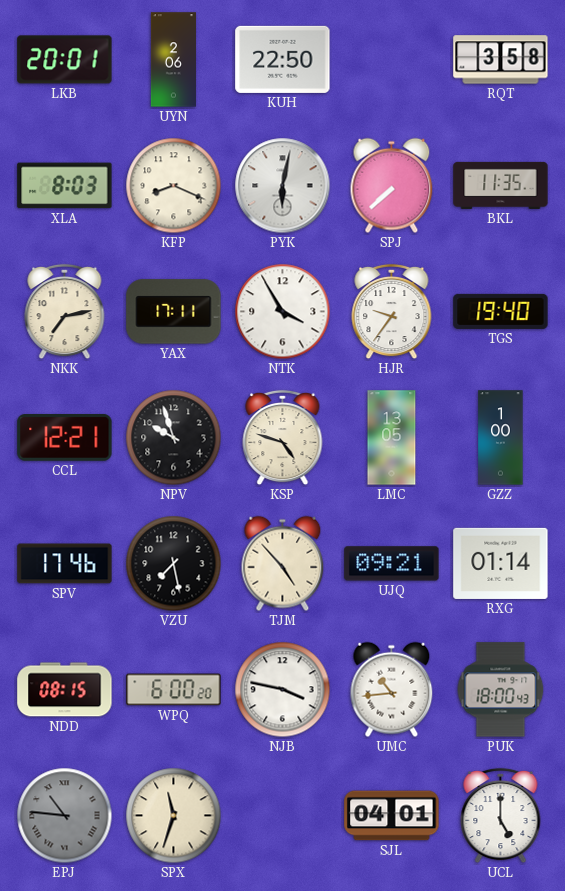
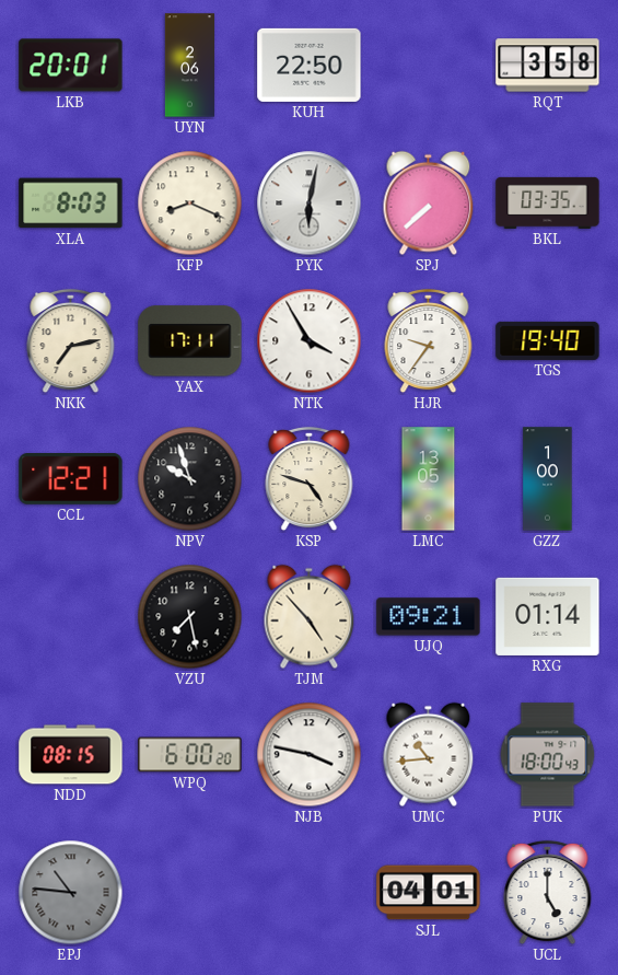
BKL: 11:35 -> 03:35 (548, 202)
SPV: 17:46 -> none (65, 564)
SPX: 11:33 -> none (174, 816)
